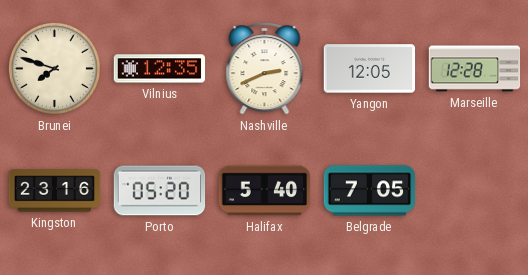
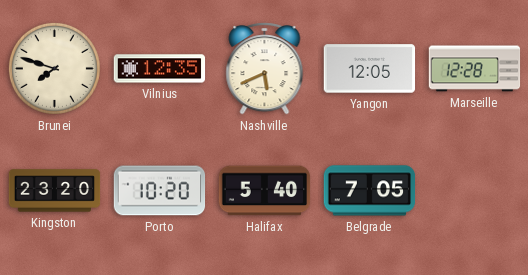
Nashville: 2:41 -> 5:41 (265, 69)
Kingston: 23:16 -> 23:20 (55, 191)
Porto: 05:20 -> 10:20 (160, 191)
